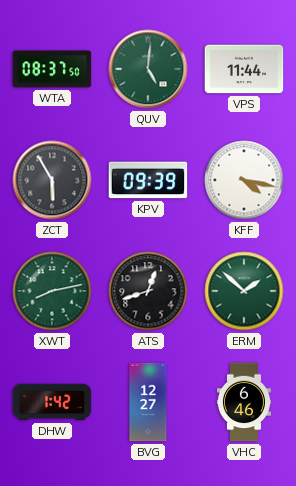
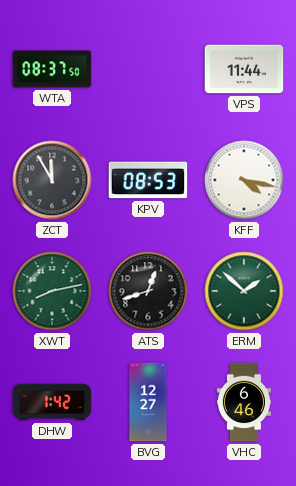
QUV: 5:01 -> none (148, 69)
ZCT: 5:55 -> 11:55 (52, 180)
KPV: 09:39 -> 08:53 (148, 180)
